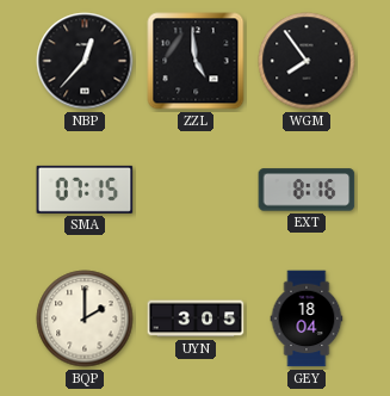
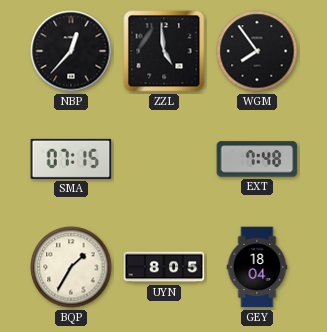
EXT: 8:16 -> 7:48 (257, 159)
BQP: 2:00 -> 1:35 (71, 267)
UYN: 3:05 -> 8:05 (164, 267)
